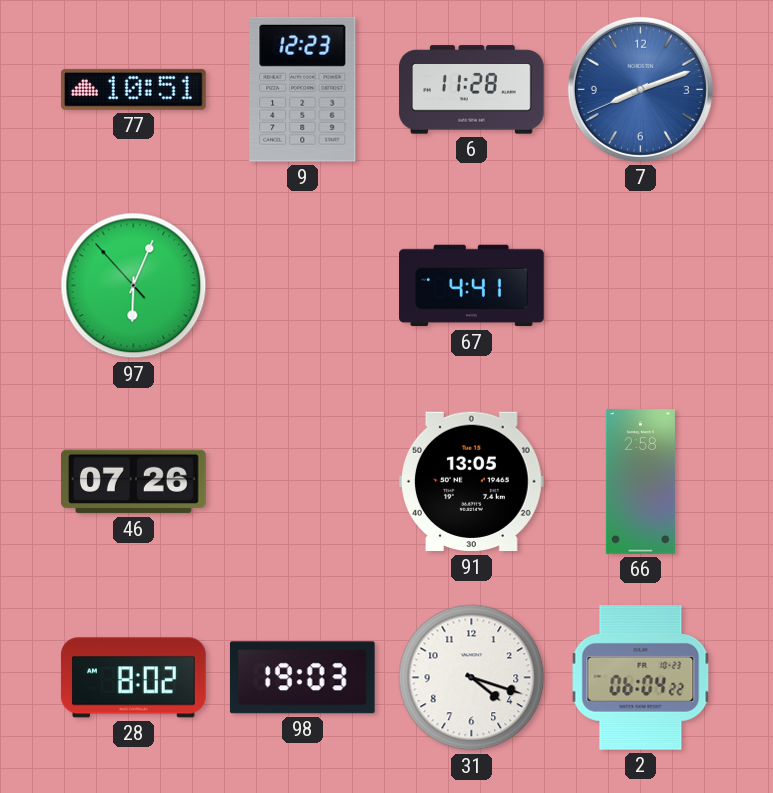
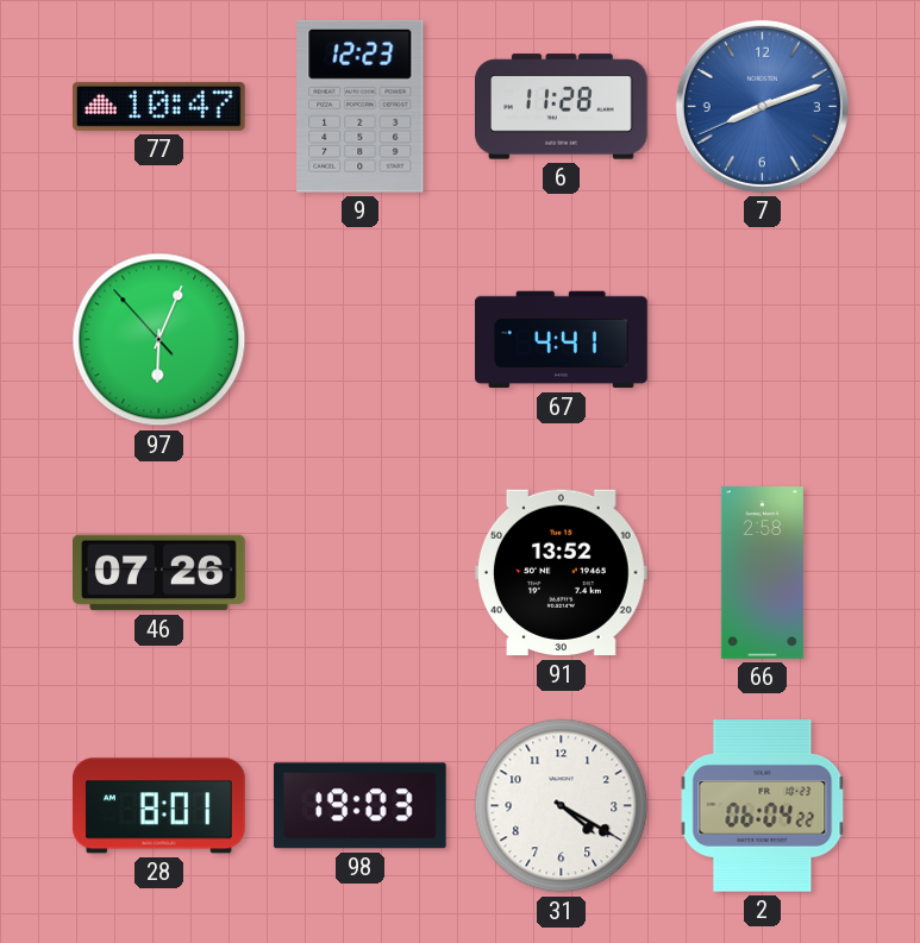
77: 10:51 -> 10:47 (158, 106)
91: 13:05 -> 13:52 (561, 573)
28: 8:02 -> 8:01 (158, 806)
31: 4:18 -> 4:20 (562, 806)
